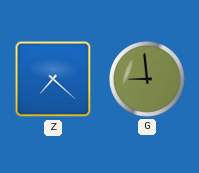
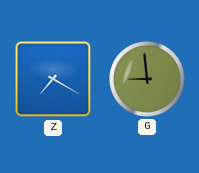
Z: 7:22 -> 7:20 (53, 79)
